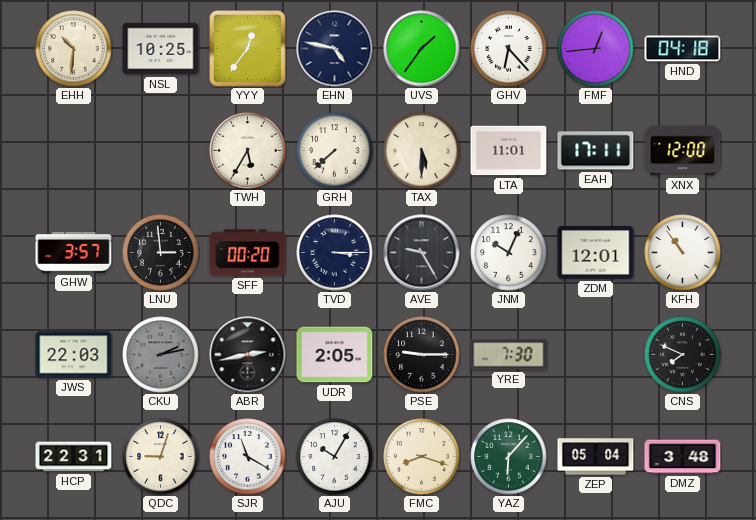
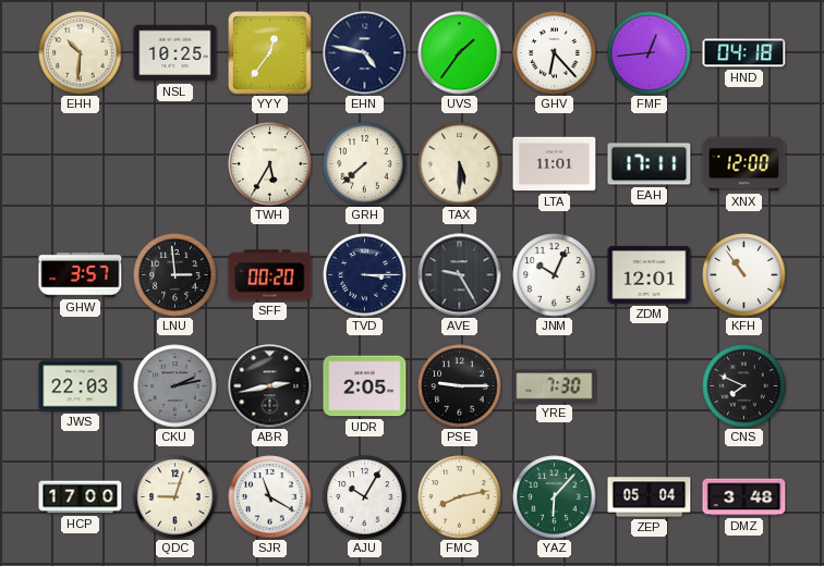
HCP: 22:31 -> 17:00 (81, 497)
FMC: 8:18 -> 8:13 (460, 497)
